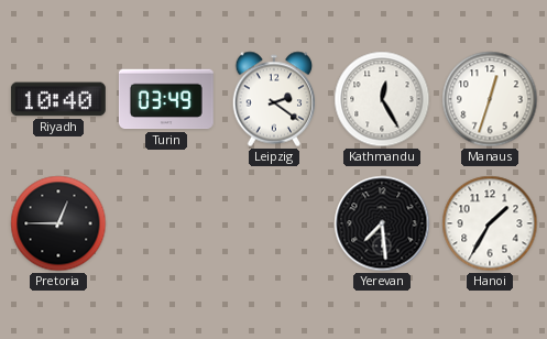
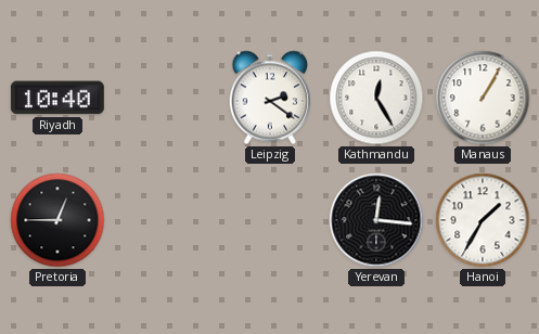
Turin: 03:49 -> none (166, 99)
Manaus: 12:33 -> 1:05 (483, 98)
Yerevan: 7:29 -> 12:16 (376, 220)
